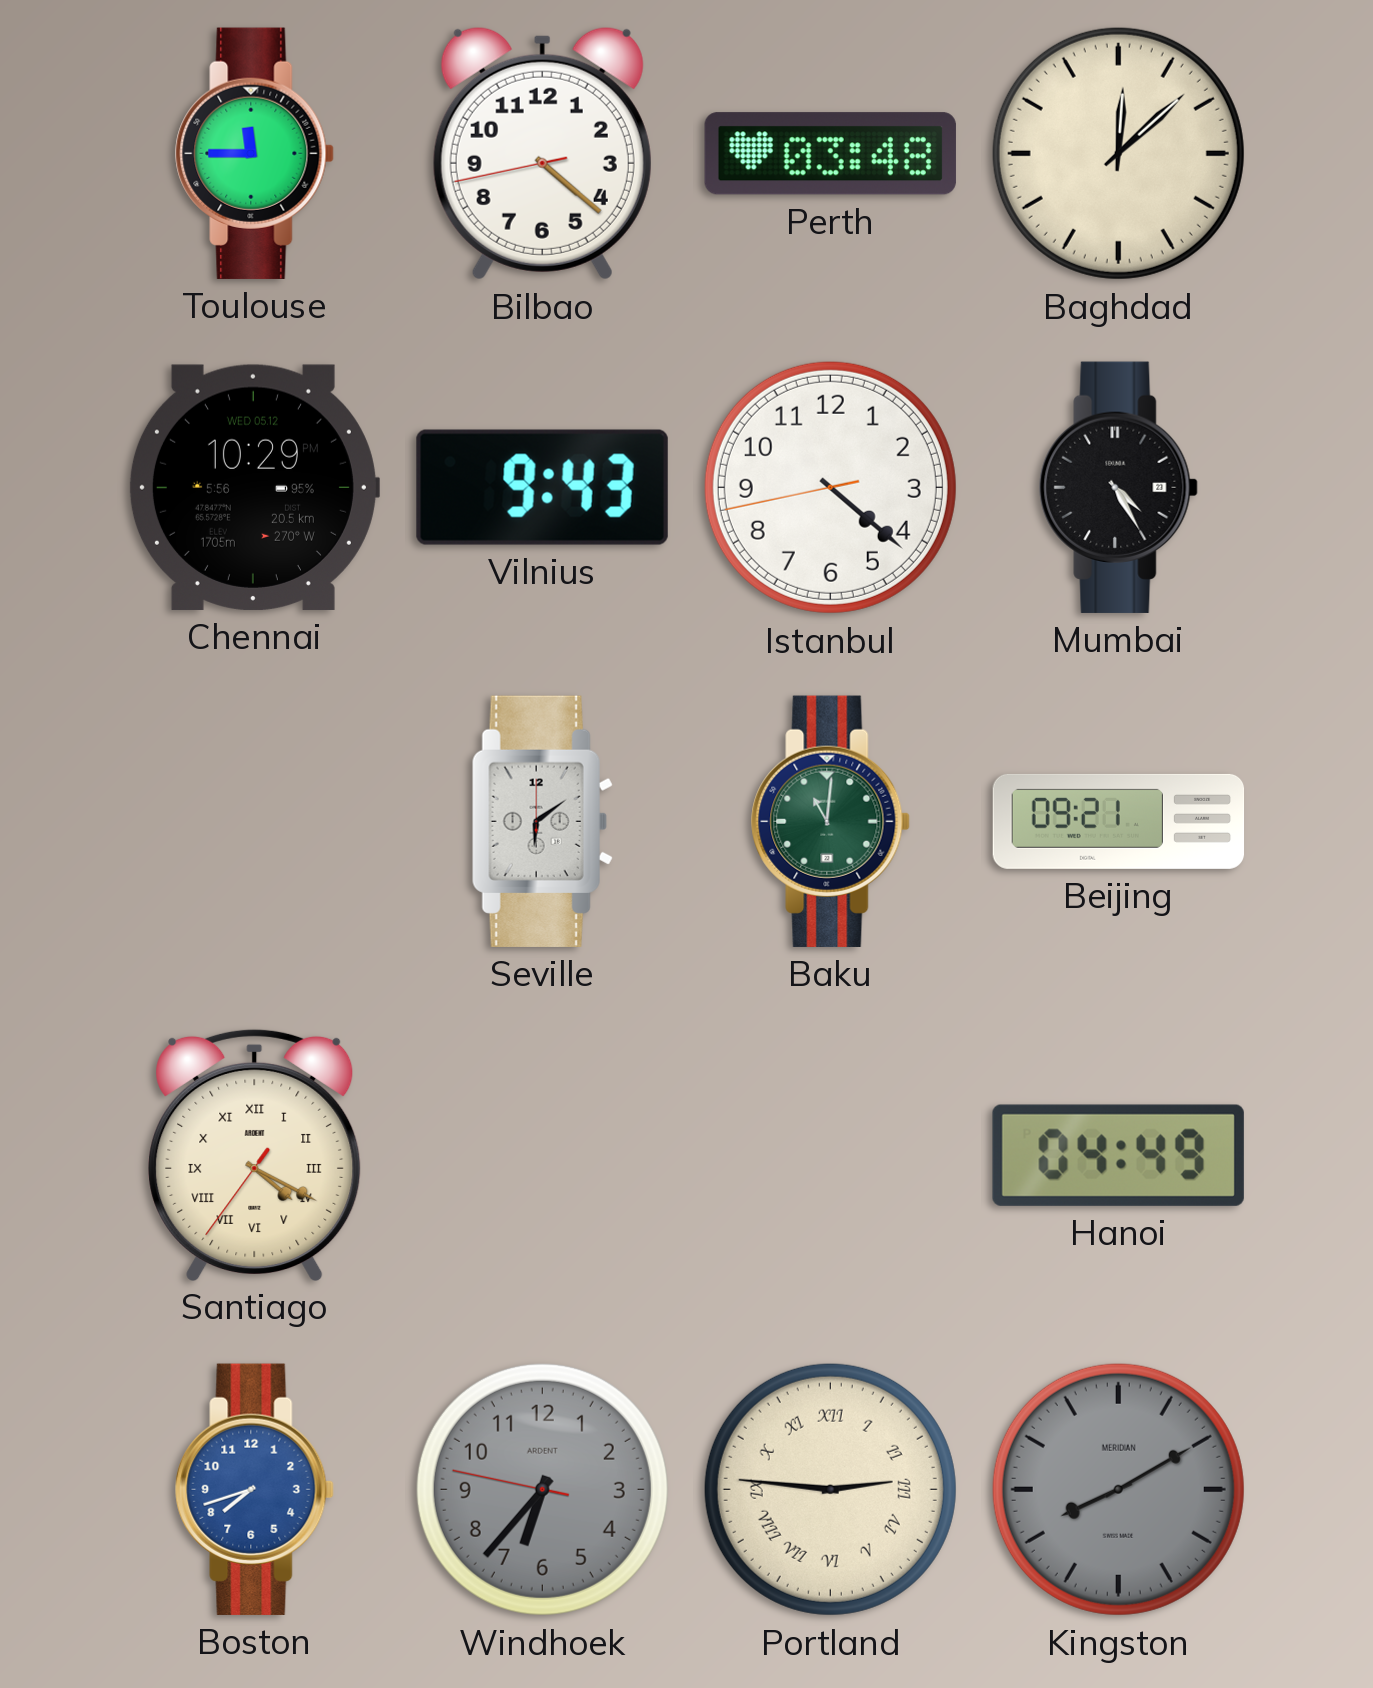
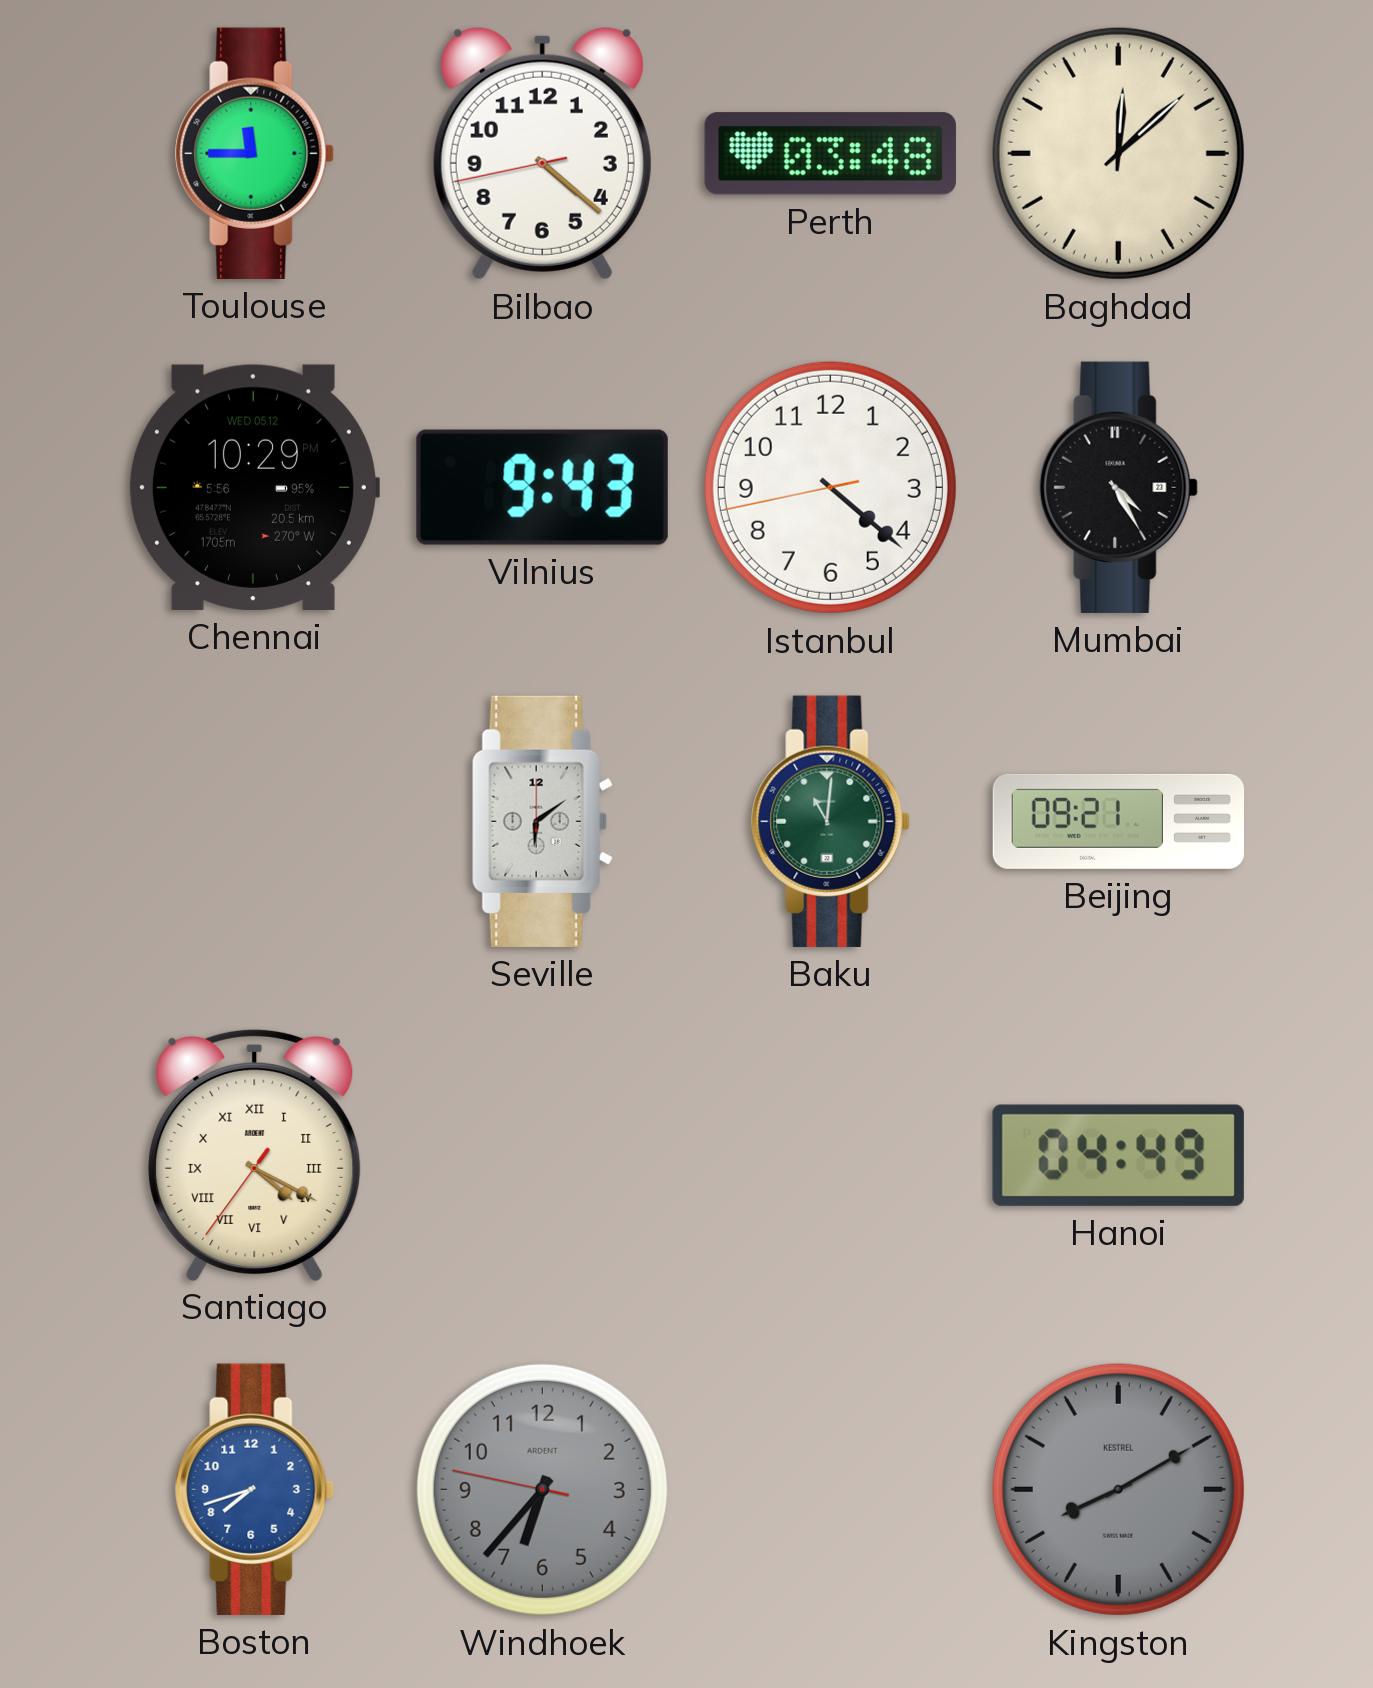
Portland: 2:46 -> none (830, 1489)
Kingston brand: MERIDIAN -> KESTREL (1118, 1489)
